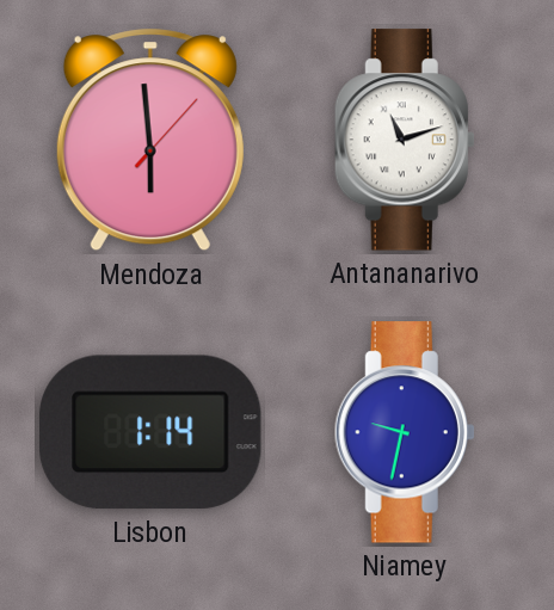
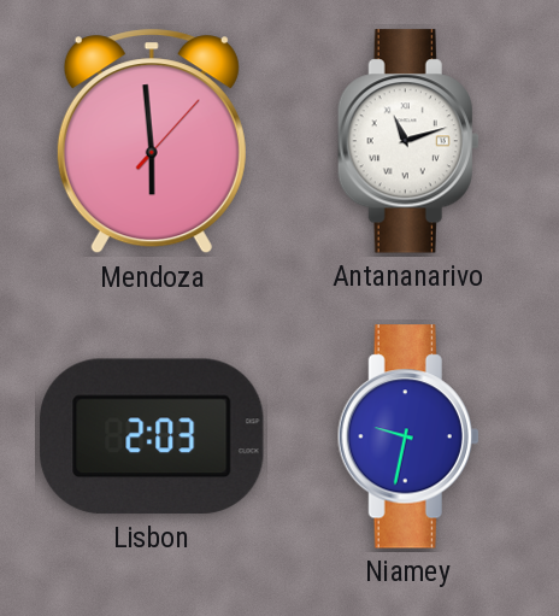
Lisbon: 1:14 -> 2:03 (152, 436)
